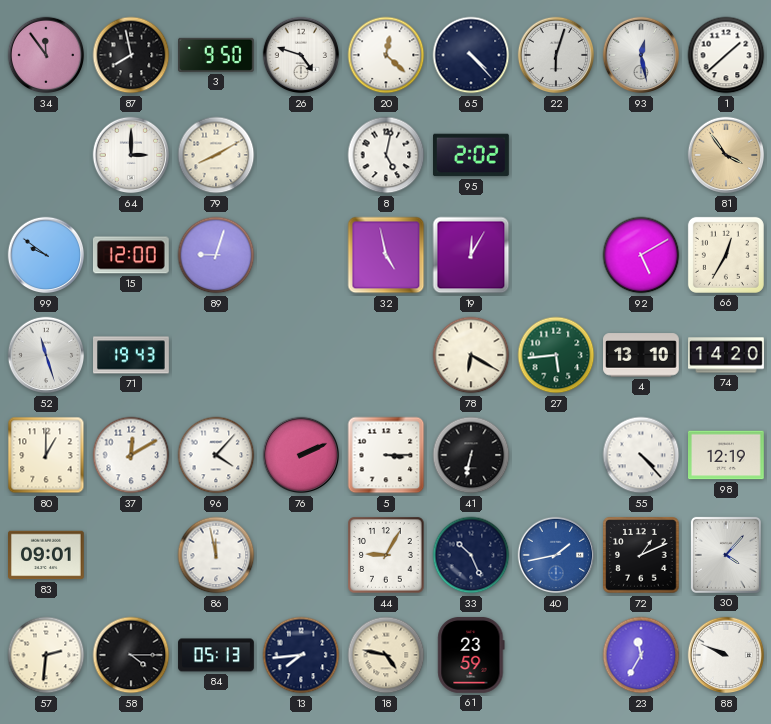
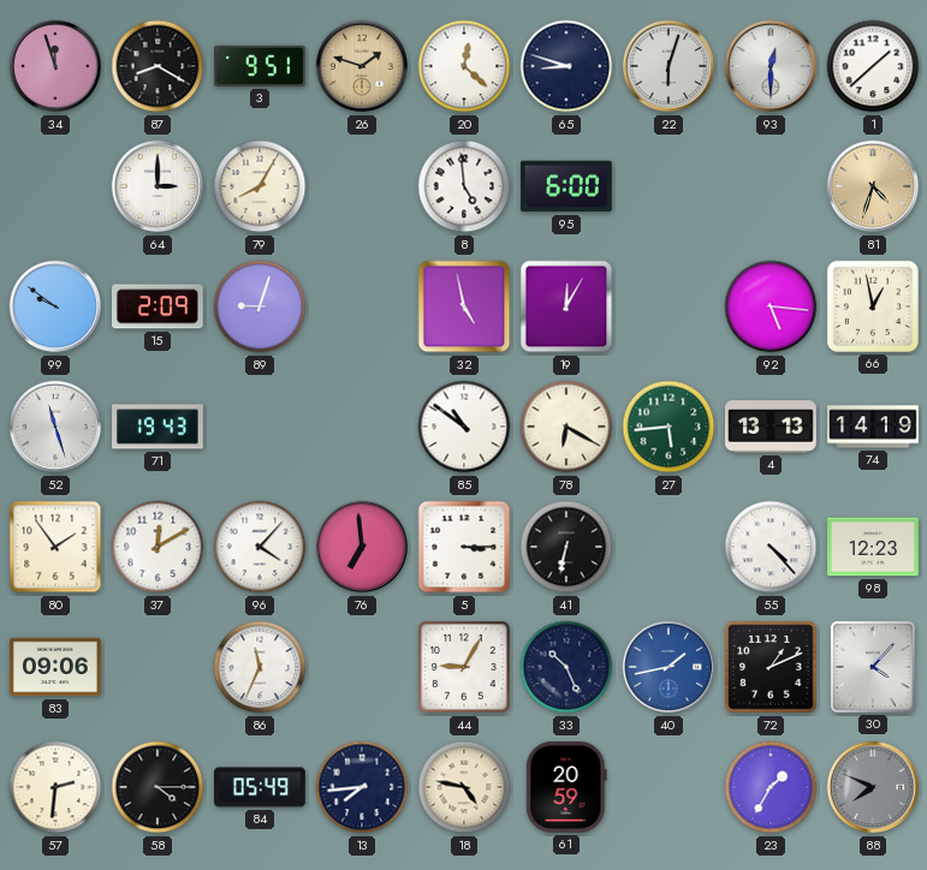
34: 11:54 -> 11:57 (55, 66)
87: 7:58 -> 8:20 (158, 66)
3: 9:50 -> 9:51 (261, 66)
26: 4:48 -> 1:48 (362, 66)
26 dial: white -> champagne (362, 66)
65: 4:23 -> 8:48 (566, 66)
93: 12:28 -> 12:30 (771, 66)
79: 8:10 -> 8:05 (260, 186)
8: 5:02 -> 4:59 (464, 186)
95: 2:02 -> 6:00 (568, 186)
81: 3:54 -> 4:33 (873, 186)
15: 12:00 -> 2:09 (158, 306)
92: 5:10 -> 5:16 (771, 306)
66: 12:35 -> 12:58 (873, 306)
85: none -> 10:51 (464, 427)
4: 13:10 -> 13:13 (772, 427)
74: 14:20 -> 14:19 (873, 427)
80: 1:00 -> 1:54 (55, 547)
76: 2:11 -> 6:59 (362, 547)
98: 12:19 -> 12:23 (874, 547)
83: 09:01 -> 09:06 (57, 667)
86: 11:58 -> 11:34 (260, 667)
84: 05:13 -> 05:49 (260, 787)
61: 23:59 -> 20:59 (566, 787)
23: 11:35 -> 1:35 (771, 787)
88: 9:49 -> 7:49 (873, 787)
88 dial: white -> grey (873, 787)
